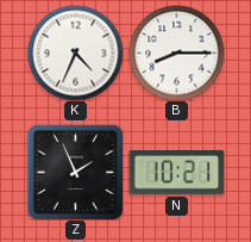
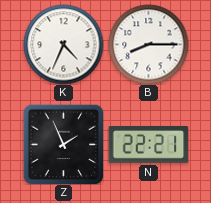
N: 10:21 -> 22:21 (148, 145)
